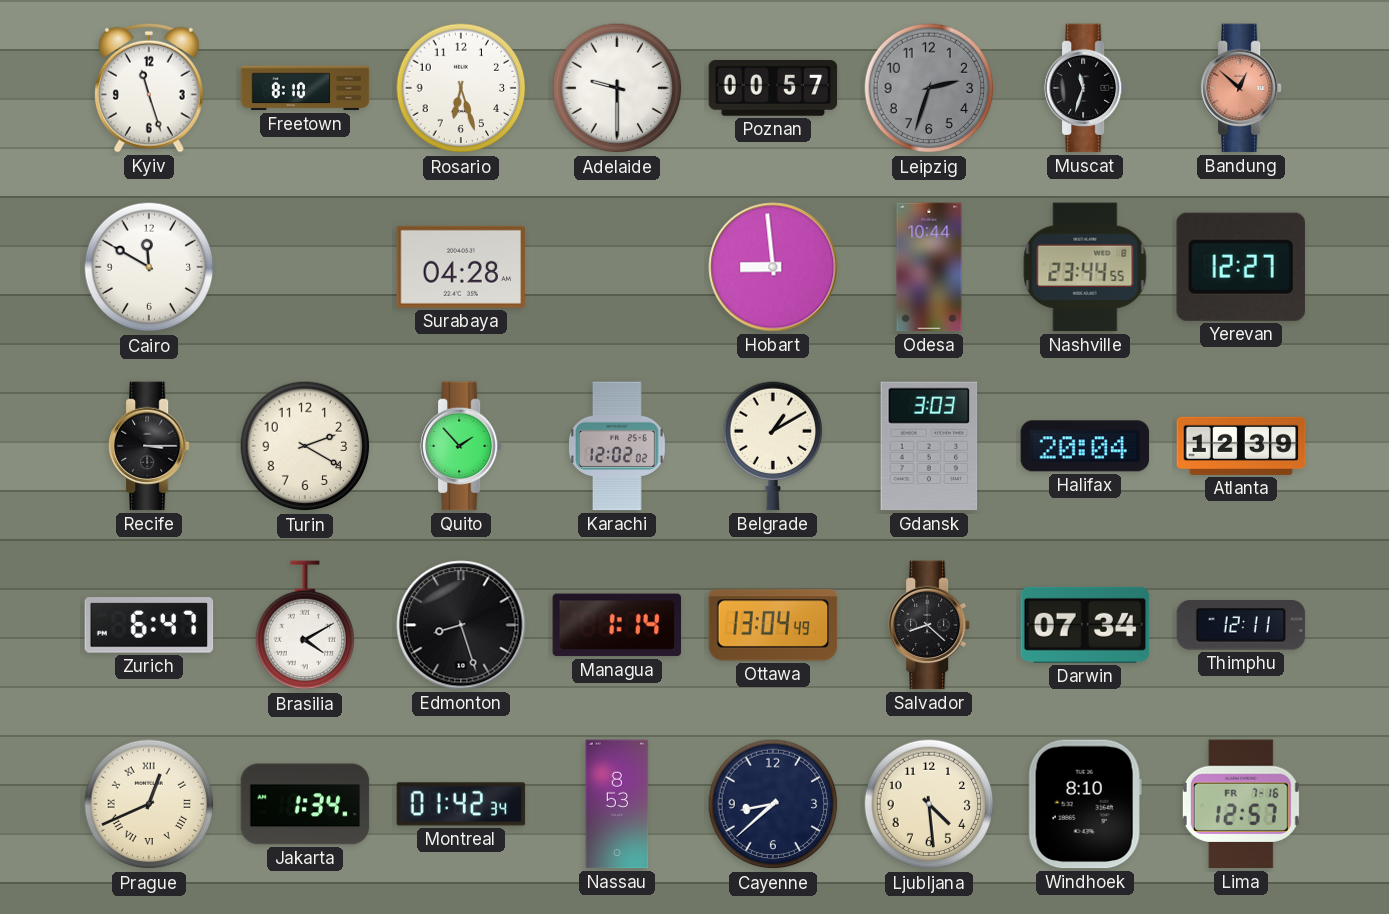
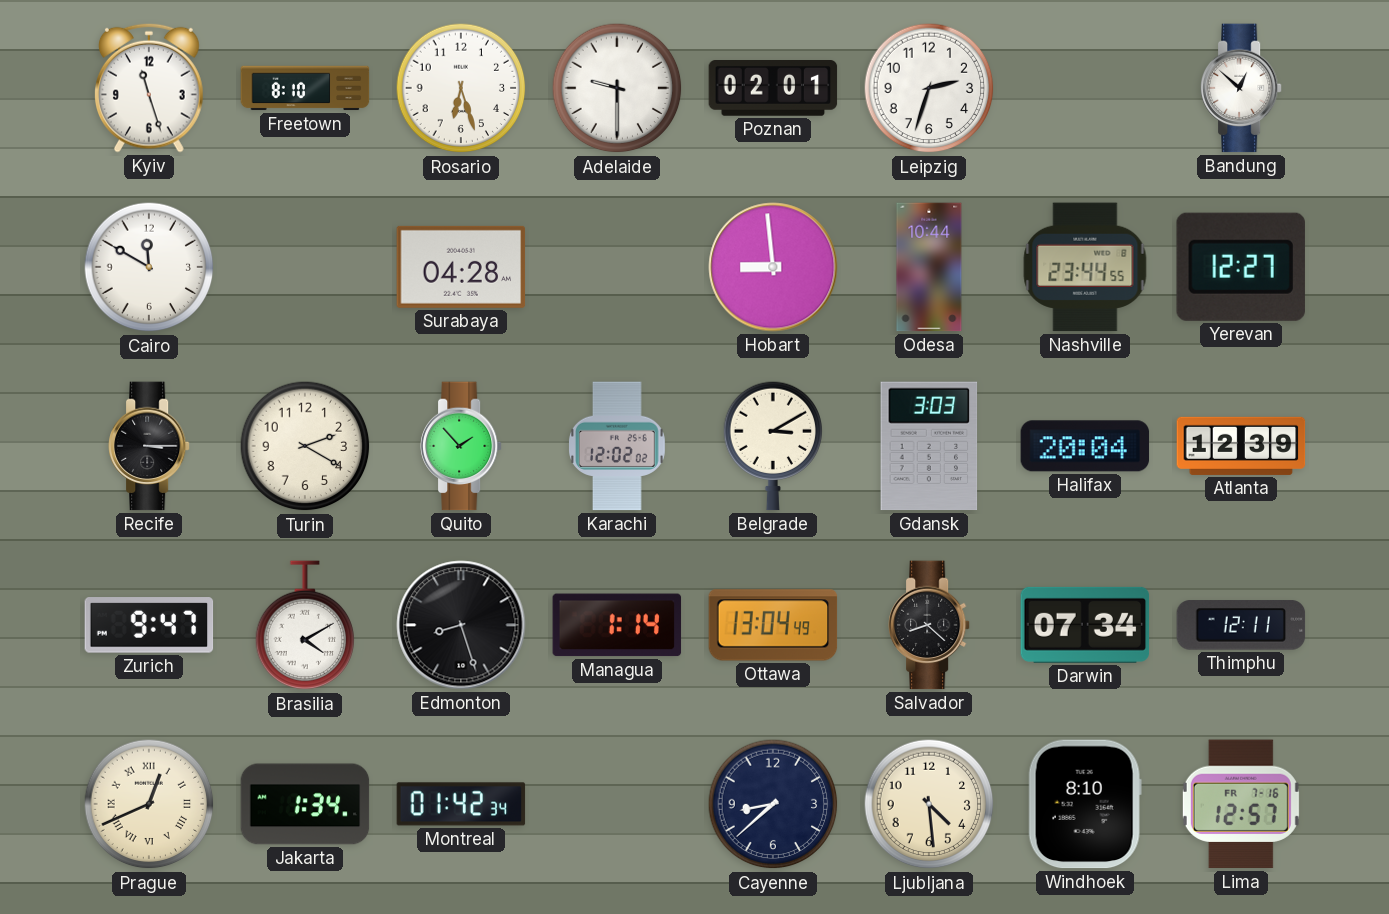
Poznan: 00:57 -> 02:01 (773, 89)
Leipzig dial: grey -> white (929, 88)
Muscat: 11:33 -> none (1086, 88)
Bandung dial: salmon -> white (1242, 88)
Belgrade: 1:10 -> 3:10 (773, 446)
Zurich: 6:47 -> 9:47 (149, 625)
Nassau: 8:53 -> none (617, 804)
